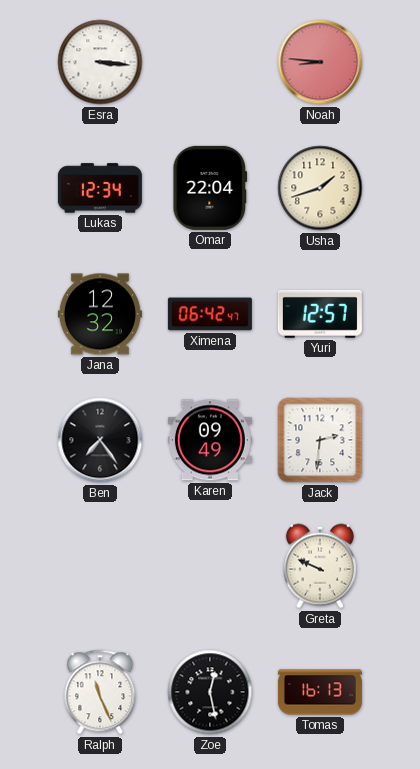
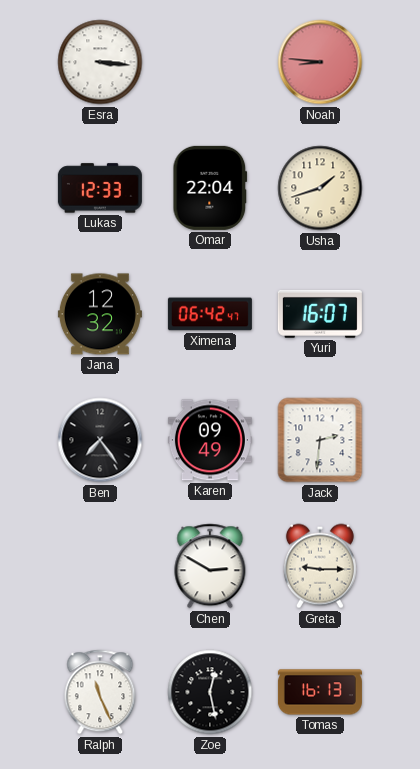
Lukas: 12:34 -> 12:33 (100, 188)
Yuri: 12:57 -> 16:07 (320, 314)
Chen: none -> 2:50 (210, 566)
Greta: 9:49 -> 9:15 (320, 566)
